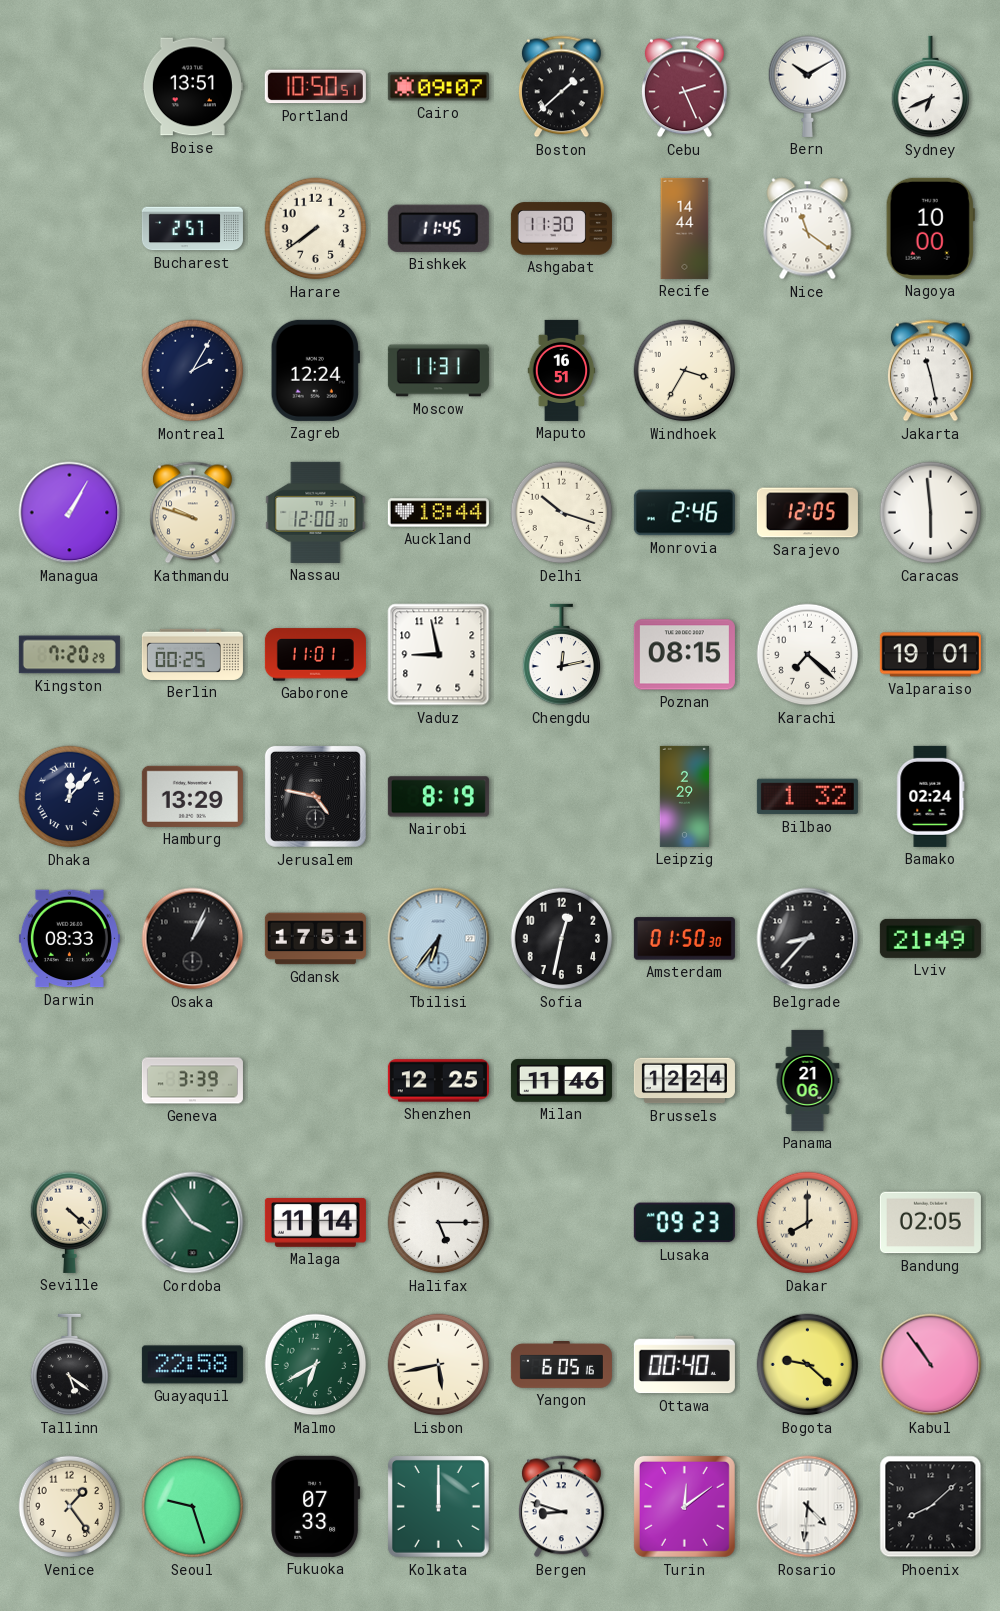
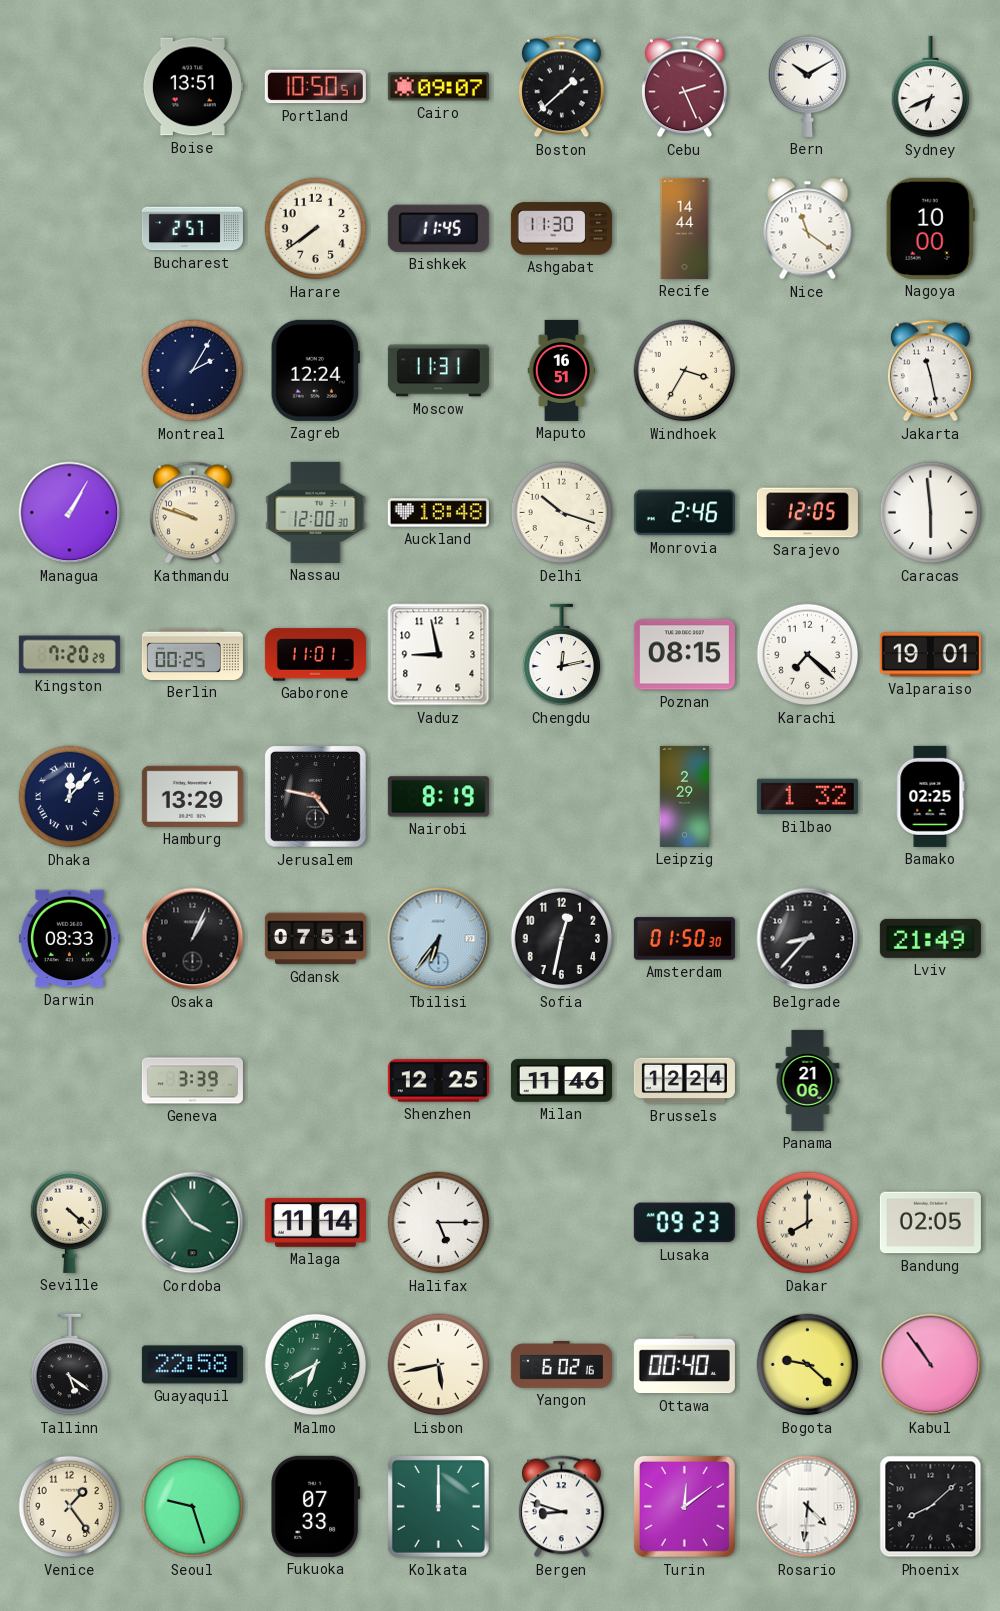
Auckland: 18:44 -> 18:48 (438, 513)
Bamako: 02:24 -> 02:25 (931, 796)
Gdansk: 17:51 -> 07:51 (315, 939)
Yangon: 6:05 -> 6:02 (561, 1365)
